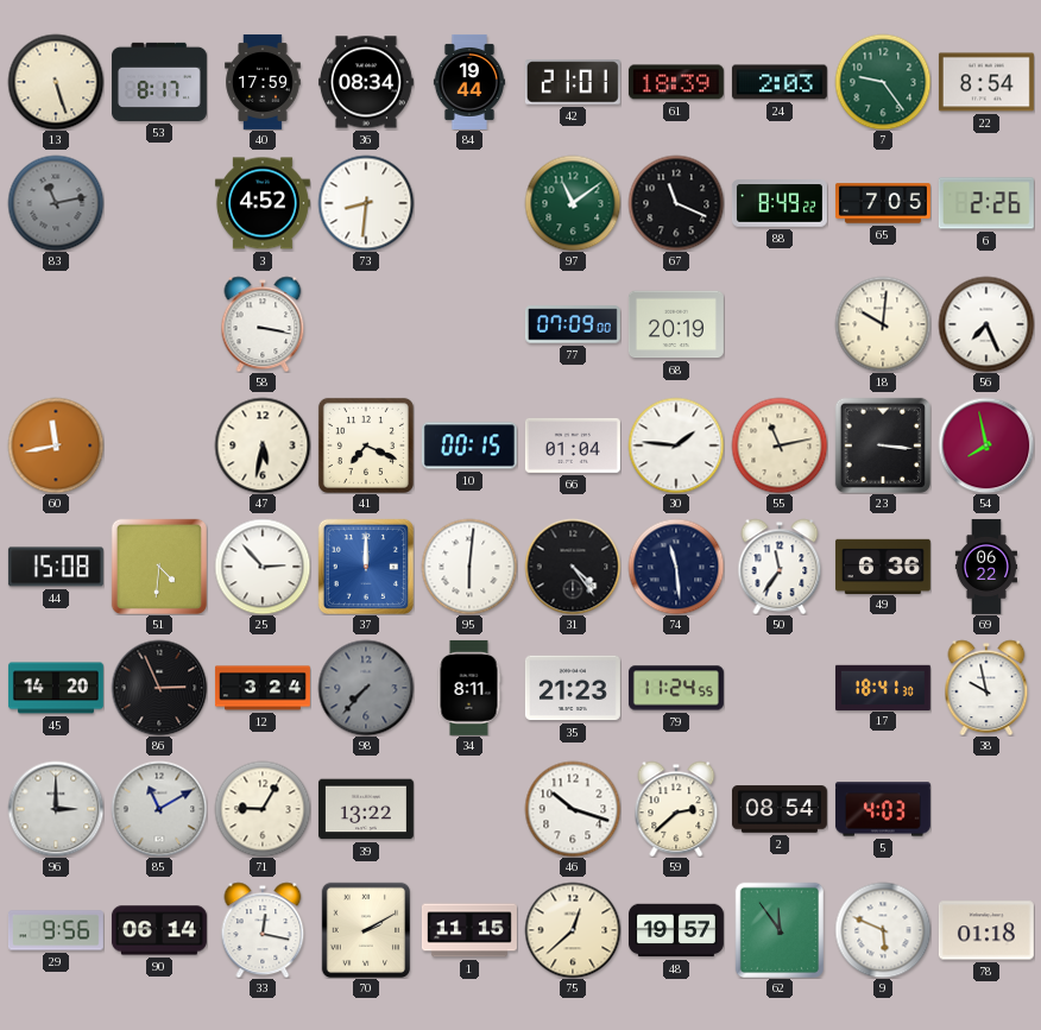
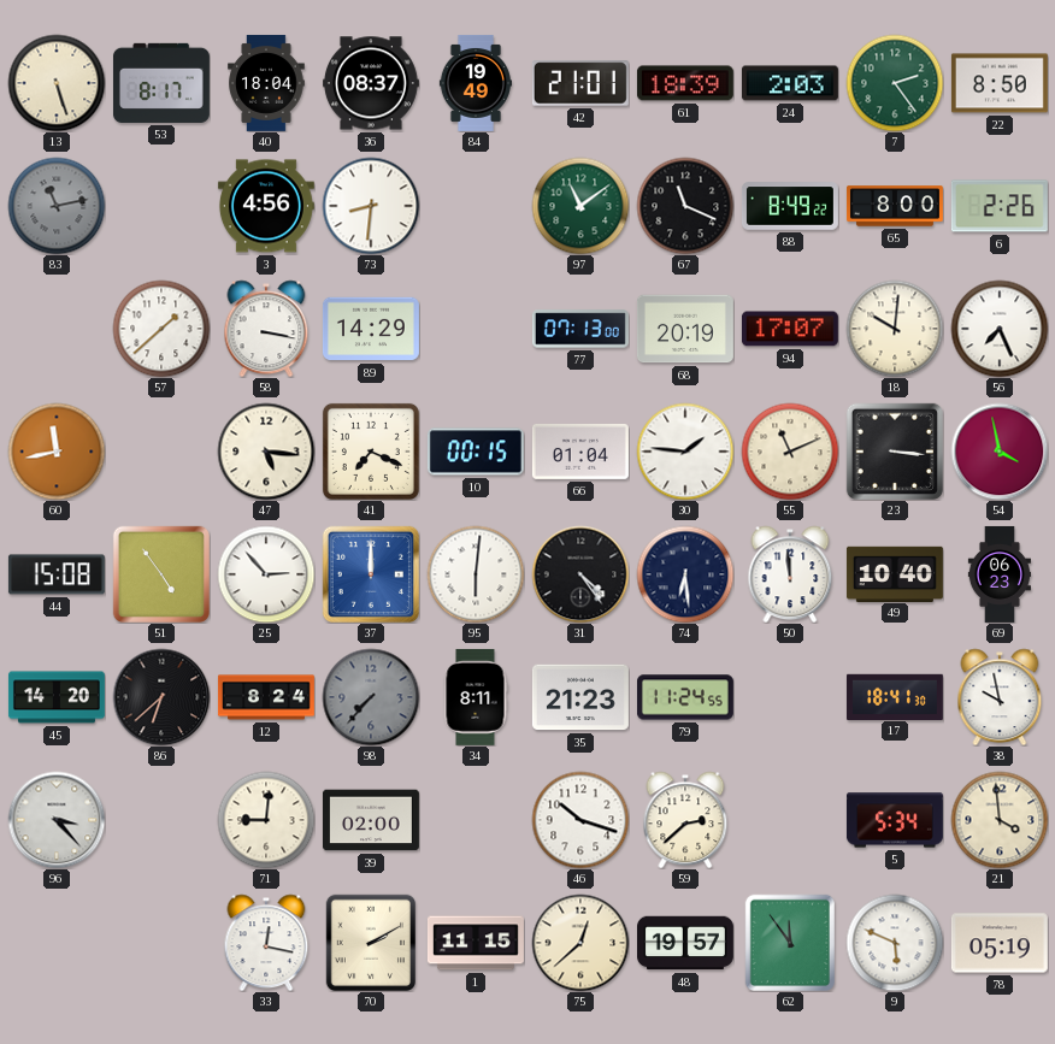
40: 17:59 -> 18:04 (266, 83)
36: 08:34 -> 08:37 (371, 83)
84: 19:44 -> 19:49 (475, 83)
7: 9:24 -> 2:24 (895, 83)
22: 8:54 -> 8:50 (1000, 83)
3: 4:52 -> 4:56 (266, 206)
65: 7:05 -> 8:00 (895, 206)
57: none -> 1:38 (161, 329)
89: none -> 14:29 (371, 329)
77: 07:09 -> 07:13 (580, 329)
94: none -> 17:07 (790, 329)
47: 5:32 -> 5:16 (266, 452)
55: 11:13 -> 11:11 (790, 452)
54: 7:58 -> 3:58 (1000, 452)
51: 4:31 -> 4:54 (160, 573)
74: 11:29 -> 6:29 (685, 574)
50: 11:36 -> 11:59 (790, 574)
49: 6:36 -> 10:40 (895, 573)
69: 06:22 -> 06:23 (998, 574)
86: 2:56 -> 6:38 (161, 697)
12: 3:24 -> 8:24 (266, 697)
96: 3:00 -> 3:23 (57, 820)
85: 11:10 -> none (159, 809)
71: 9:05 -> 9:01 (266, 820)
39: 13:22 -> 02:00 (371, 820)
2: 08:54 -> none (780, 809)
5: 4:03 -> 5:34 (895, 820)
21: none -> 3:59 (1000, 820)
29: 9:56 -> none (56, 930)
90: 06:14 -> none (159, 930)
78: 01:18 -> 05:19 (1000, 943)
